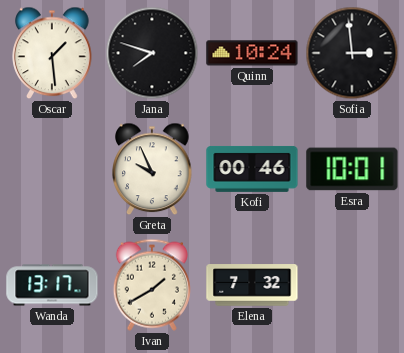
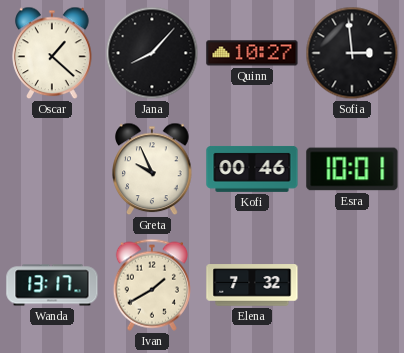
Oscar: 1:29 -> 1:22 (52, 53)
Jana: 7:48 -> 8:07 (152, 53)
Quinn: 10:24 -> 10:27 (252, 53)
